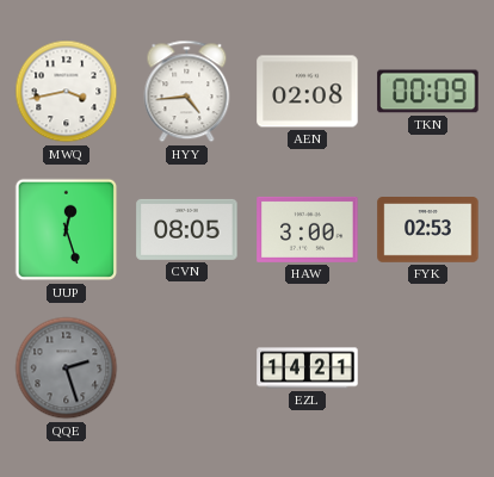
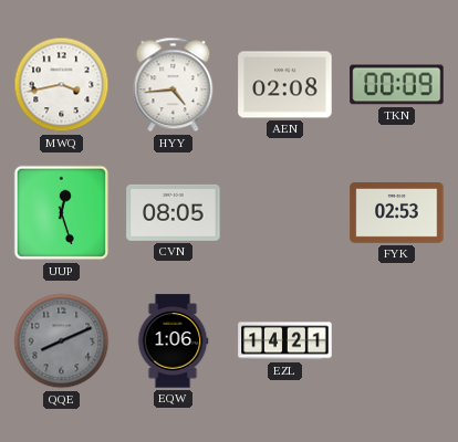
HAW: 3:00 -> none (308, 229)
QQE: 2:27 -> 8:11 (62, 341)
EQW: none -> 1:06 (173, 341)
